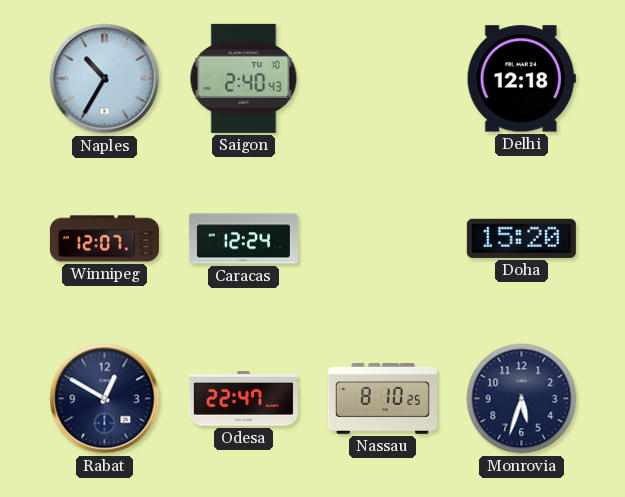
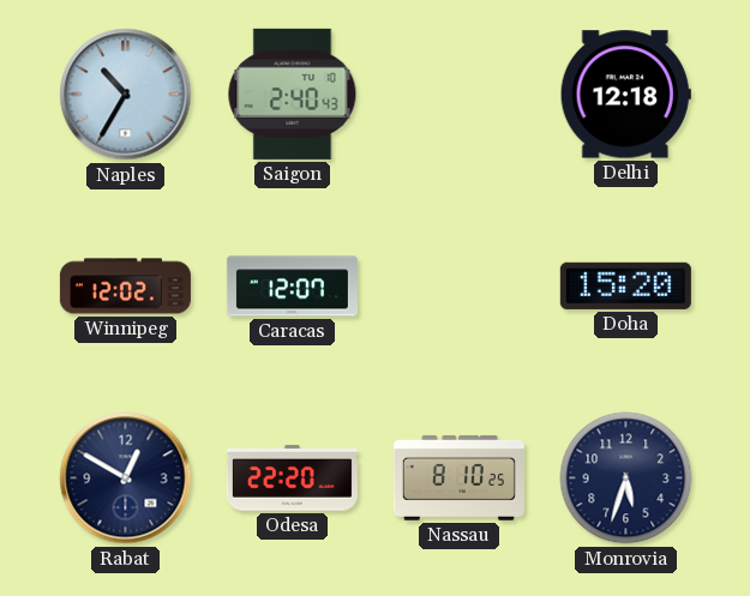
Winnipeg: 12:07 -> 12:02 (125, 287)
Caracas: 12:24 -> 12:07 (292, 287)
Odesa: 22:47 -> 22:20 (292, 478)
